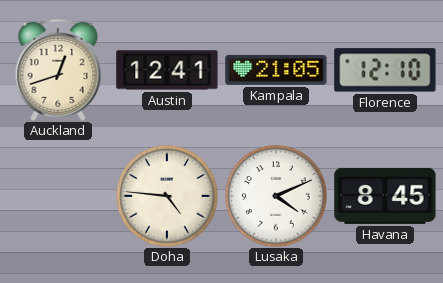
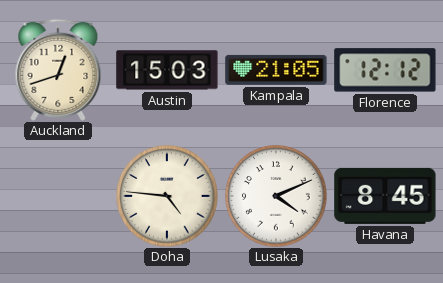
Austin: 12:41 -> 15:03 (167, 70)
Florence: 12:10 -> 12:12 (385, 70)
